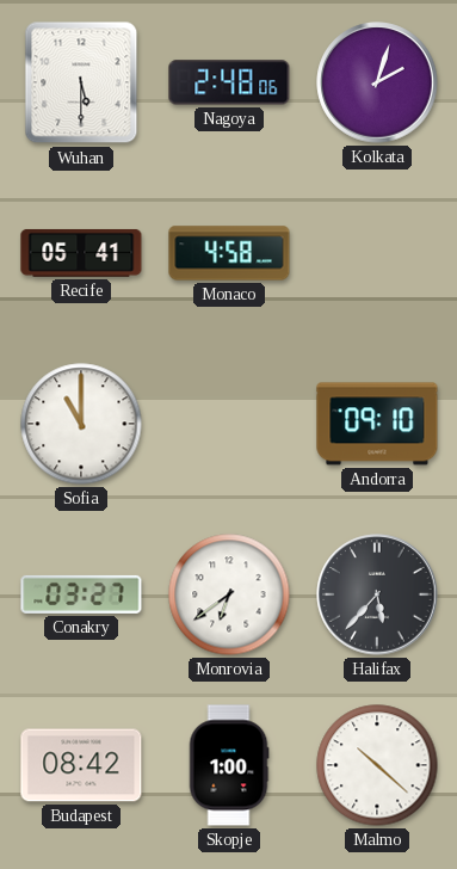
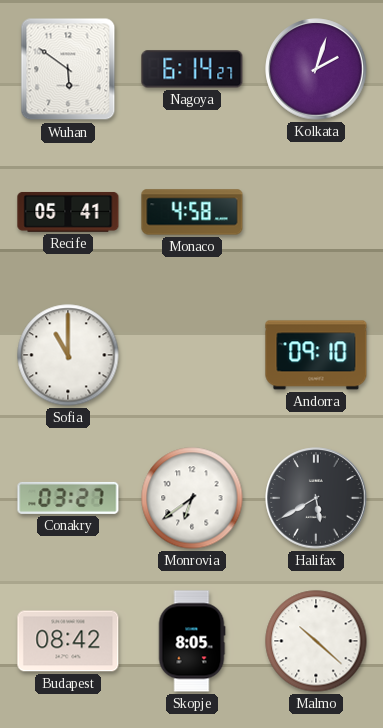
Wuhan: 5:30 -> 5:51 (68, 69)
Nagoya: 2:48 -> 6:14 (192, 69)
Halifax: 5:37 -> 5:40 (316, 498)
Skopje: 1:00 -> 8:05 (192, 641)
